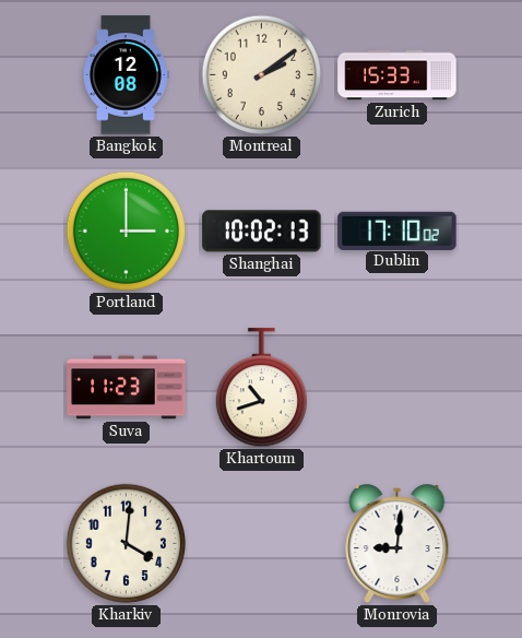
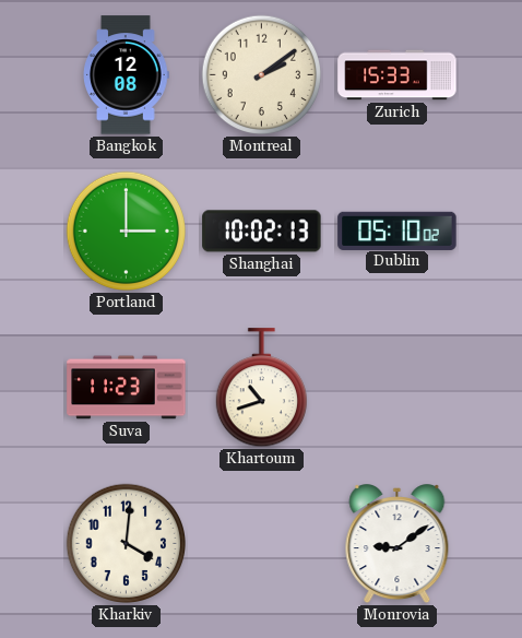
Dublin: 17:10 -> 05:10 (398, 231)
Monrovia: 9:01 -> 9:09 (398, 544)
